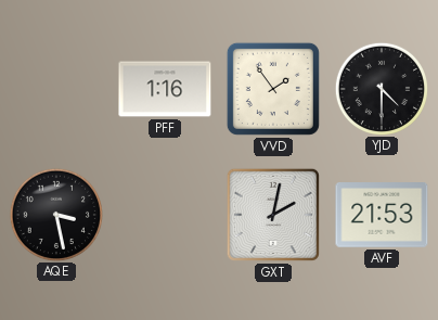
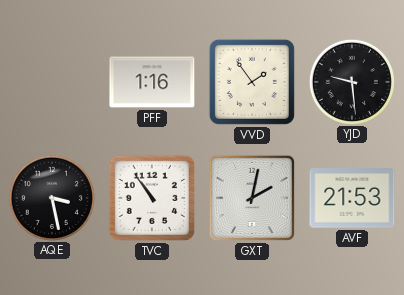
YJD: 4:30 -> 9:29 (351, 81)
TVC: none -> 10:54 (152, 198)
